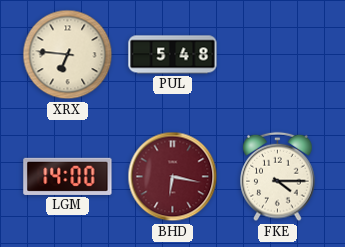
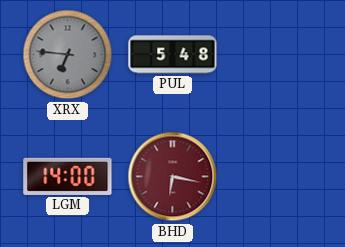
XRX dial: cream -> grey (68, 55)
FKE: 4:15 -> none (278, 177)
